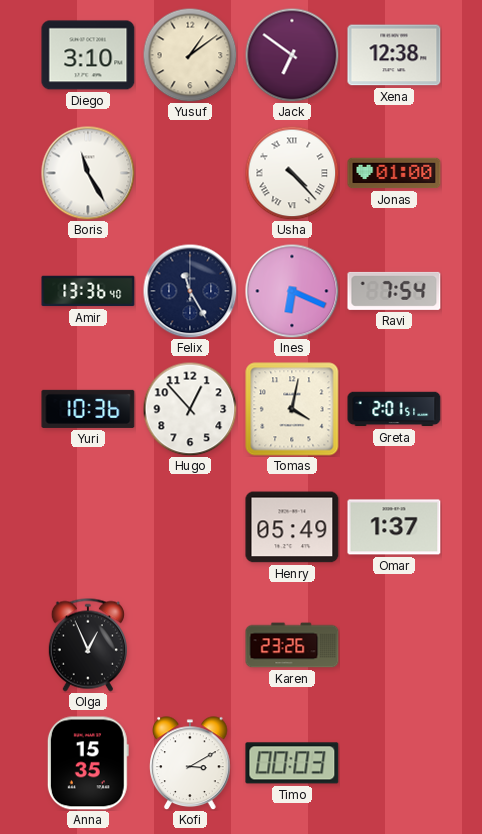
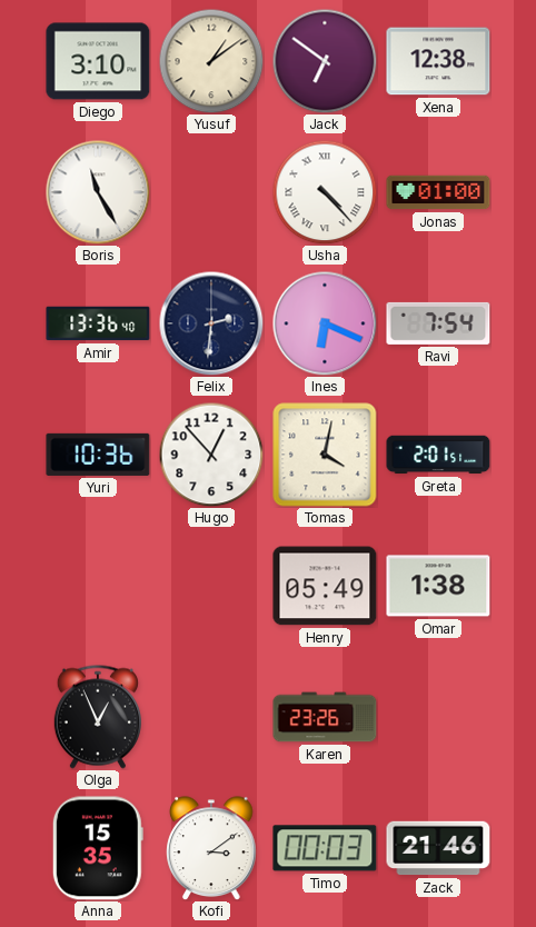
Felix: 11:25 -> 2:31 (211, 323)
Omar: 1:37 -> 1:38 (438, 586)
Kofi: 3:10 -> 3:09 (211, 848)
Zack: none -> 21:46 (438, 848)
